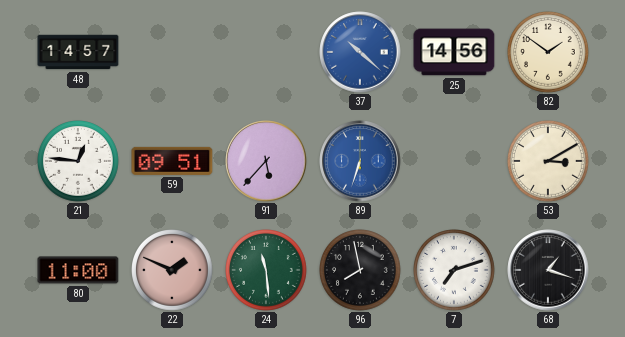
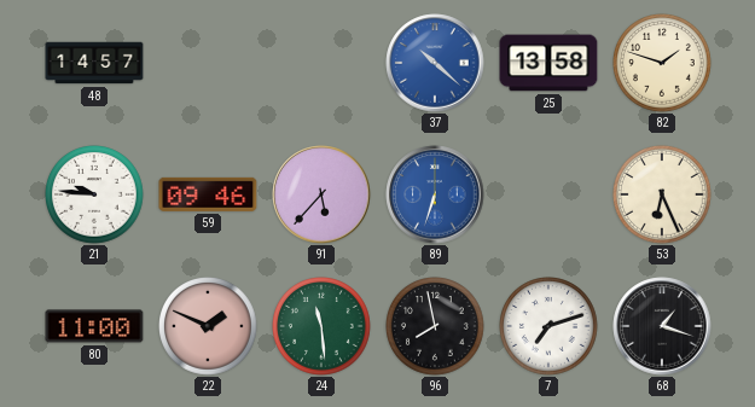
25: 14:56 -> 13:58 (548, 63)
82: 1:51 -> 1:48 (663, 64)
21: 12:46 -> 9:46 (95, 196)
59: 09:51 -> 09:46 (208, 194)
53: 3:10 -> 6:26 (663, 196)
